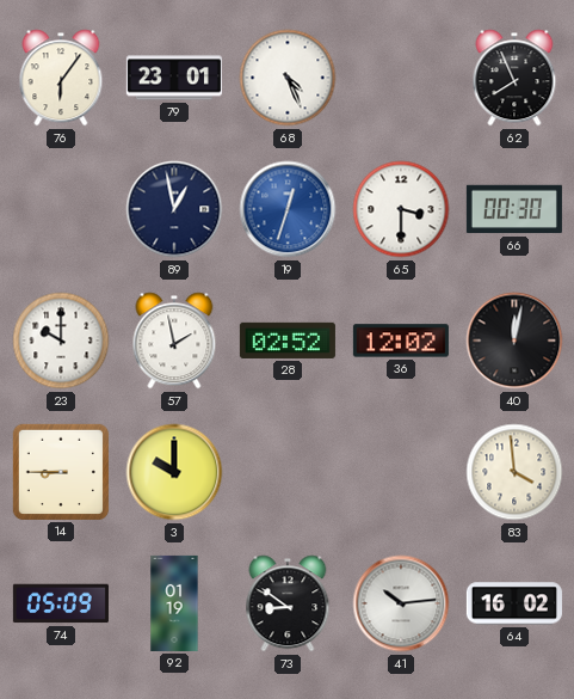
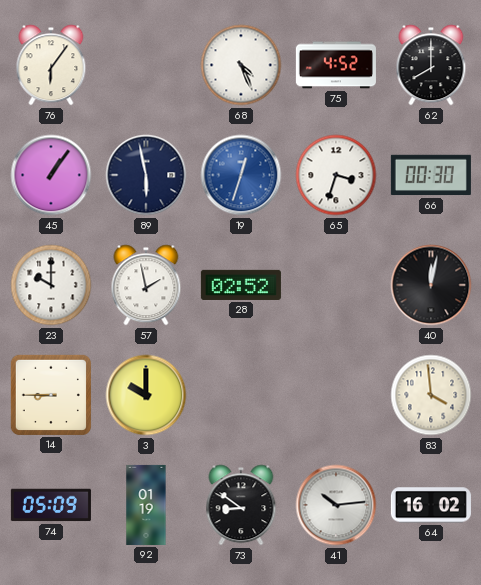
79: 23:01 -> none (174, 78)
75: none -> 4:52 (336, 65)
62: 7:56 -> 8:00 (431, 65)
45: none -> 1:06 (51, 175)
89: 12:58 -> 5:58 (146, 175)
65: 3:30 -> 3:33 (336, 175)
36: 12:02 -> none (401, 341)
